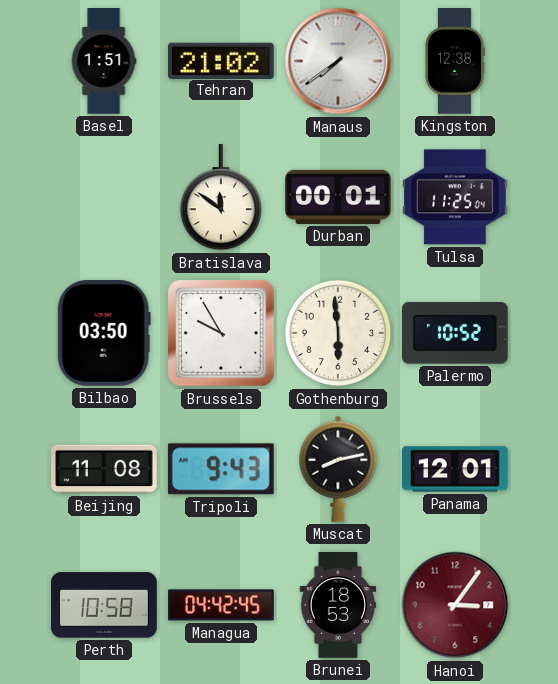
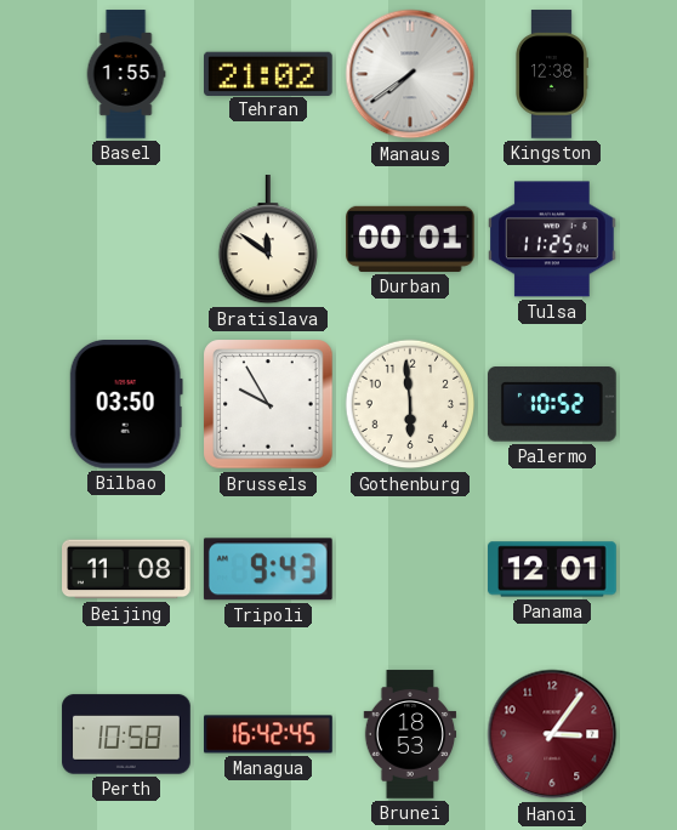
Basel: 1:51 -> 1:55 (126, 74)
Muscat: 8:13 -> none (338, 469)
Managua: 04:42 -> 16:42 (268, 734)
